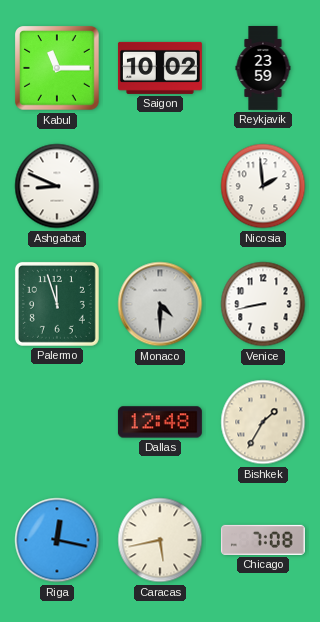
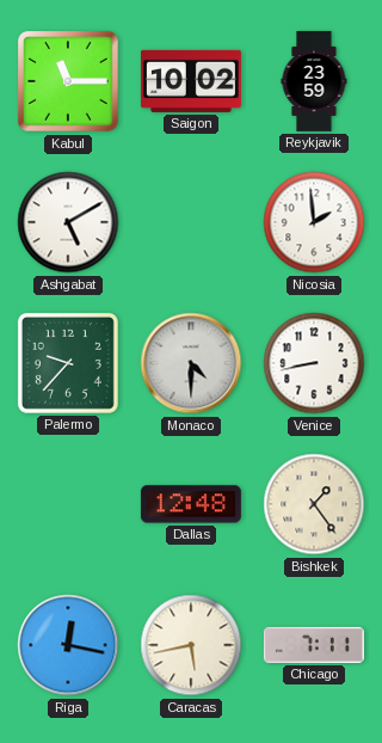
Ashgabat: 8:49 -> 5:10 (68, 222)
Palermo: 11:57 -> 9:37 (68, 363)
Bishkek: 1:35 -> 1:24 (314, 504)
Chicago: 7:08 -> 7:11 (314, 645)
